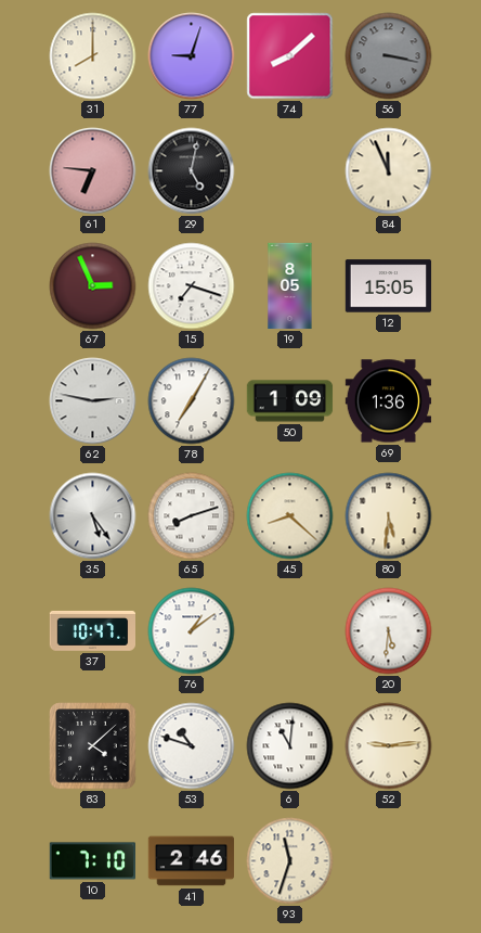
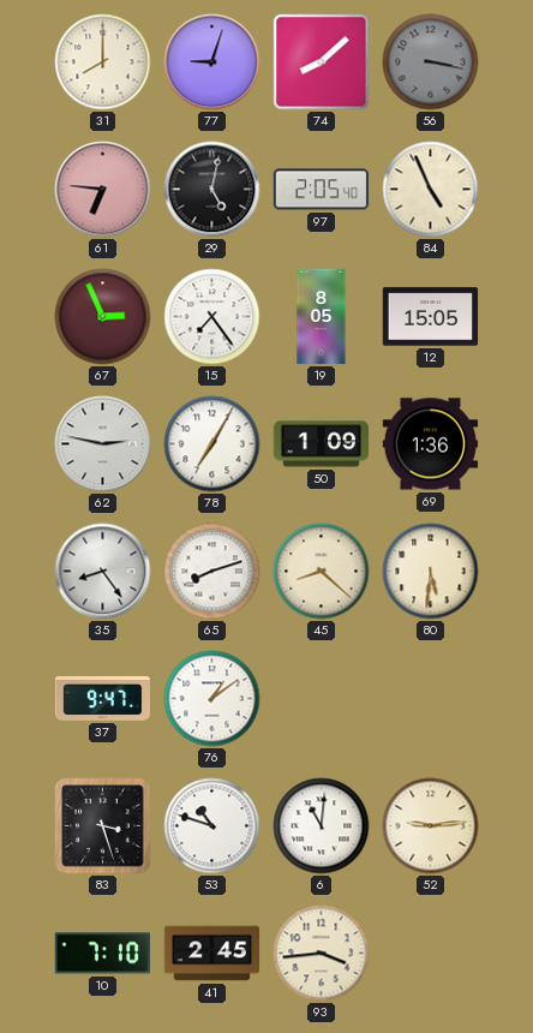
97: none -> 2:05 (322, 190)
84: 11:56 -> 4:56 (431, 190)
15: 7:18 -> 7:24 (212, 317)
35: 5:24 -> 8:24 (103, 572)
37: 10:47 -> 9:47 (103, 698)
20: 5:31 -> none (389, 631)
83: 4:08 -> 3:27 (103, 826)
41: 2:46 -> 2:45 (212, 954)
93: 11:33 -> 3:44 (322, 954)
